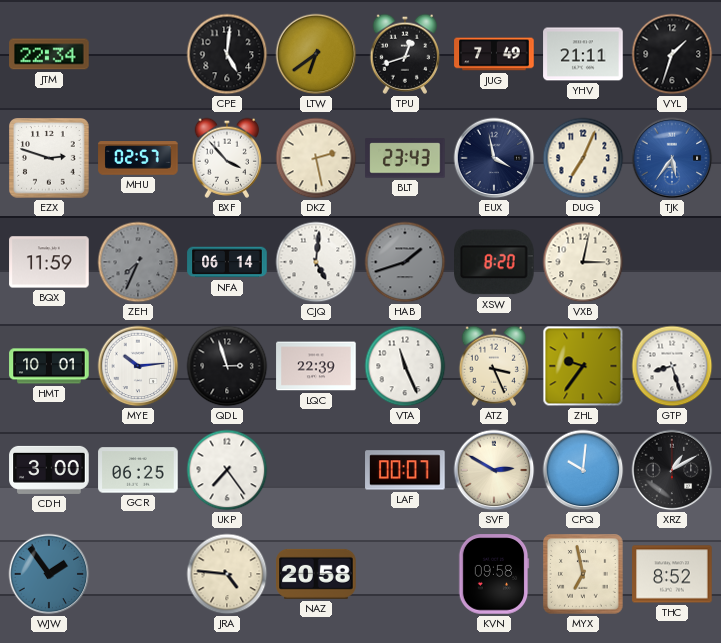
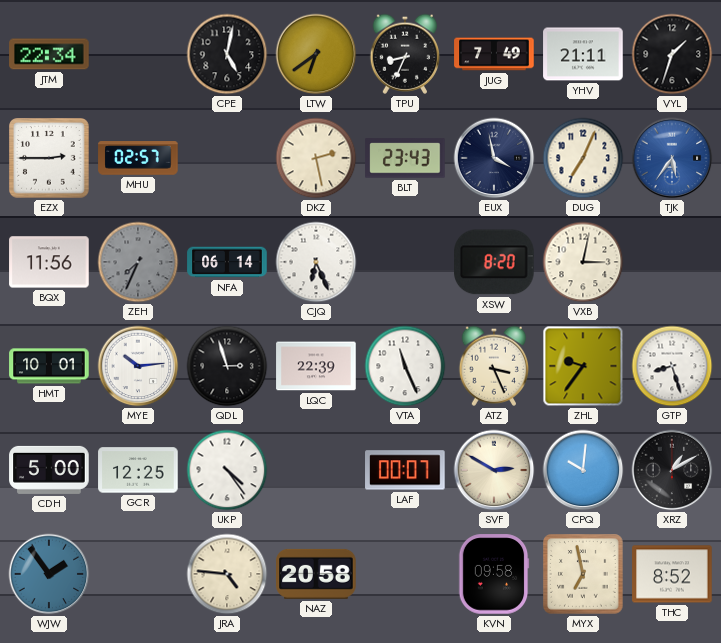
CPE: 5:01 -> 5:02 (227, 54)
TPU: 12:42 -> 8:34 (405, 54)
EZX: 2:48 -> 2:45 (50, 159)
BXF: 3:53 -> none (227, 158)
BQX: 11:59 -> 11:56 (49, 262)
CJQ: 5:01 -> 6:26 (316, 262)
HAB: 1:42 -> none (405, 262)
CDH: 3:00 -> 5:00 (49, 470)
GCR: 06:25 -> 12:25 (138, 470)
UKP: 7:24 -> 4:24 (227, 470)
